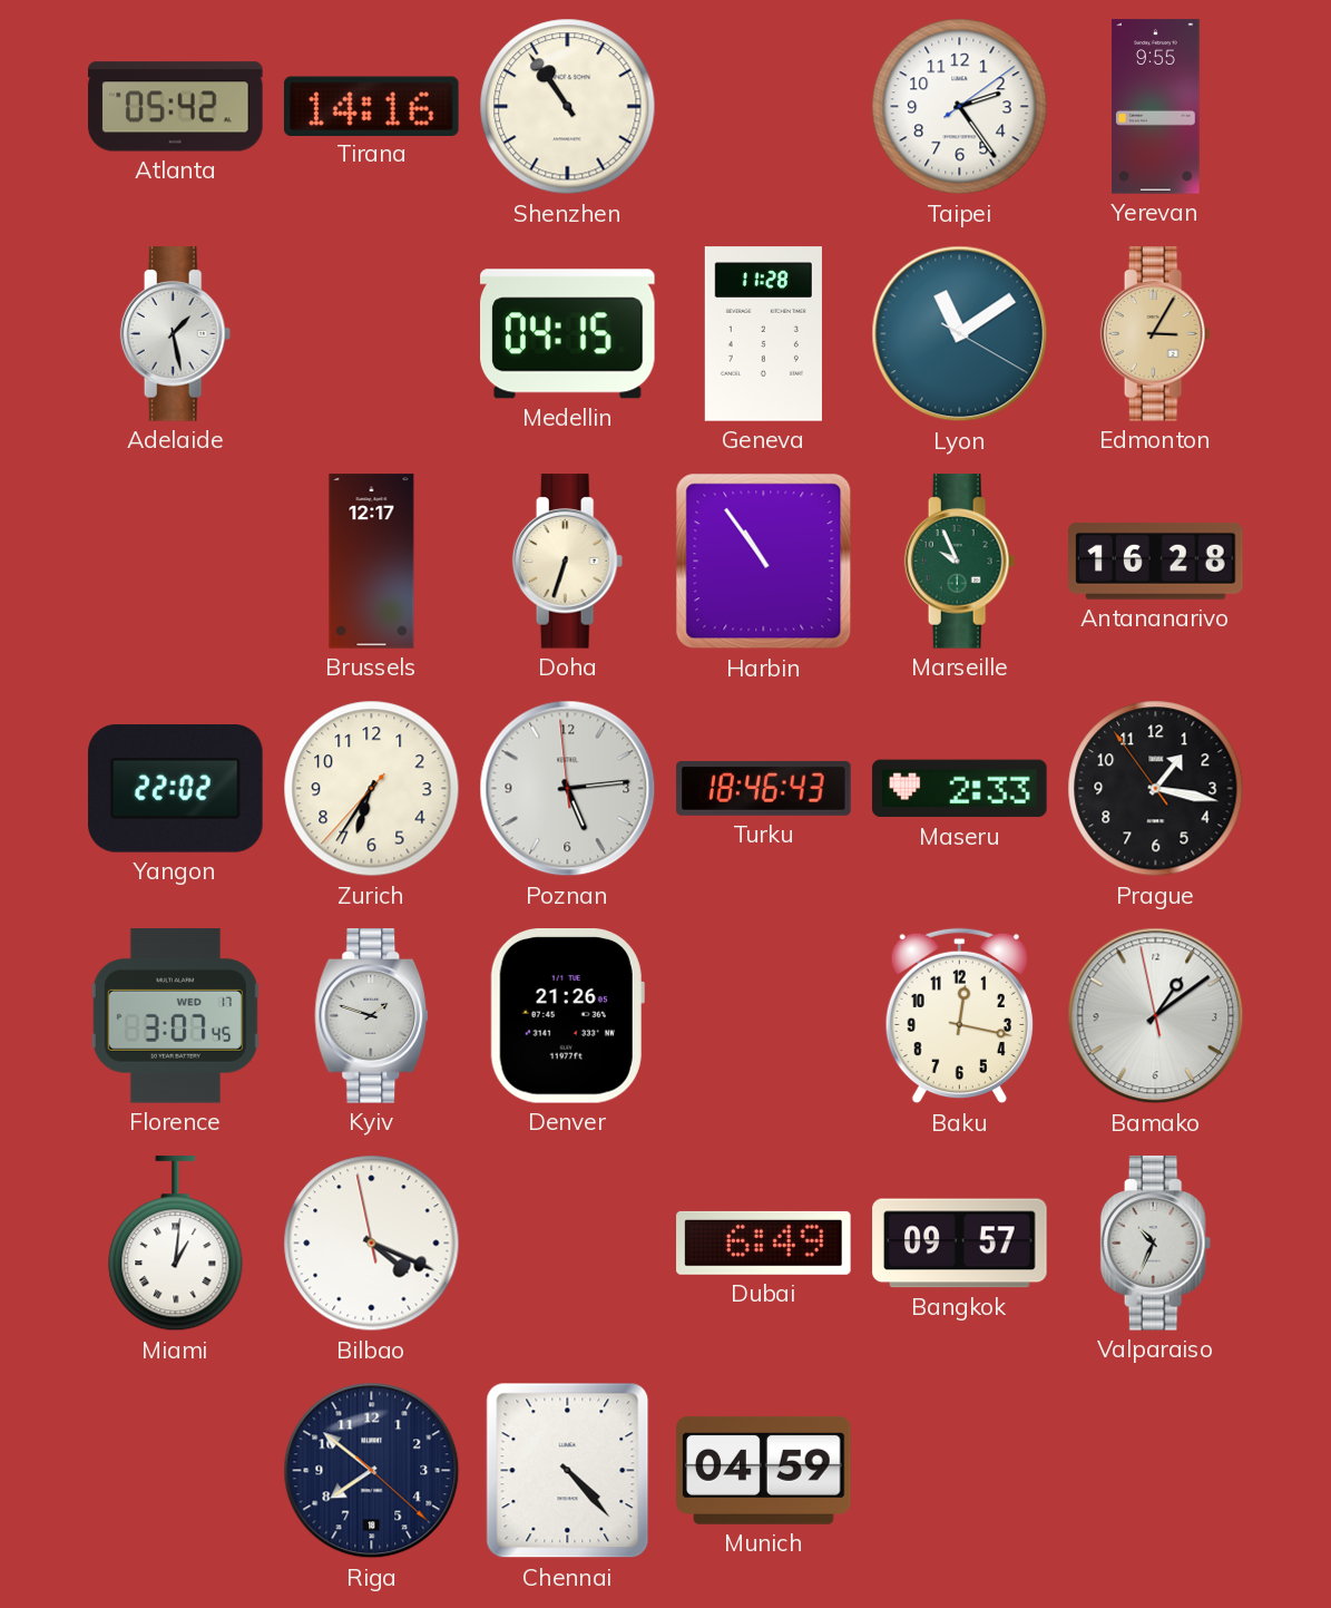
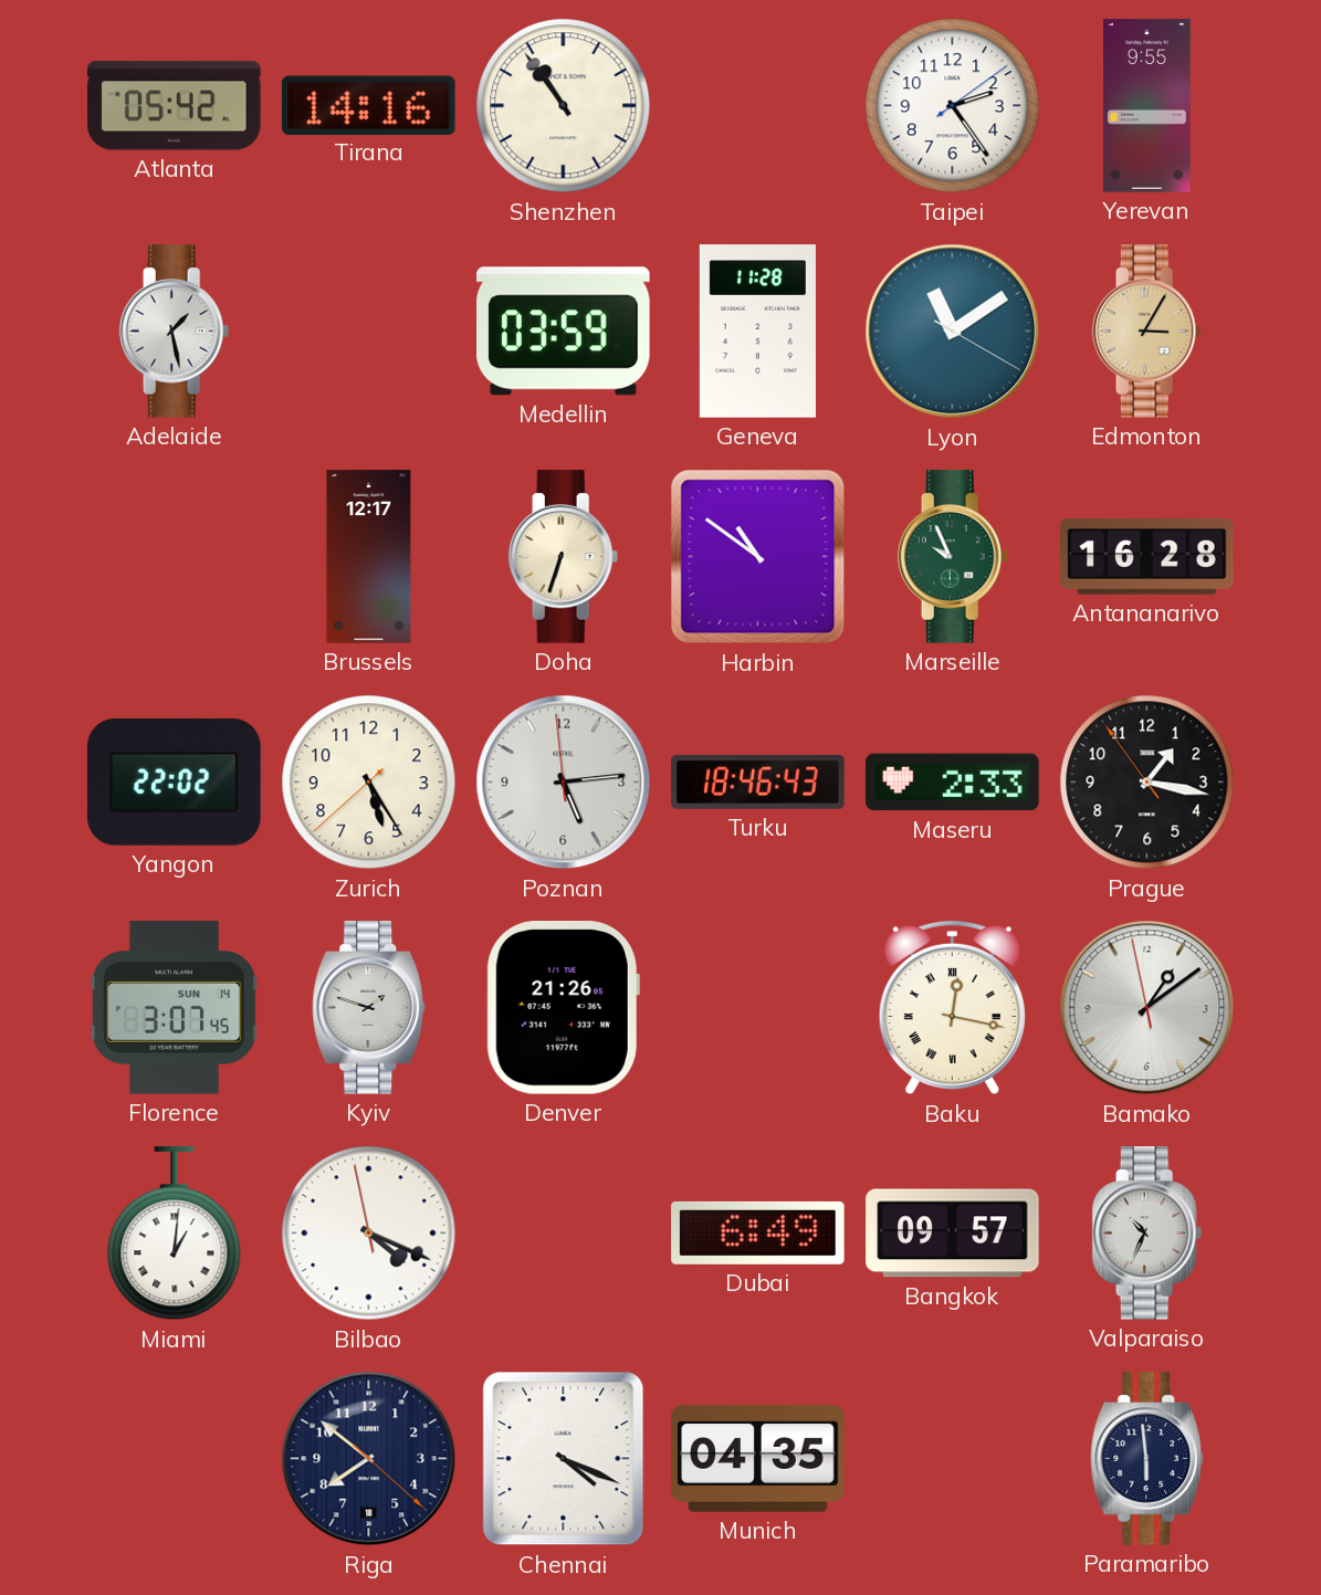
Medellin: 04:15 -> 03:59 (564, 332)
Harbin: 10:54 -> 10:51 (758, 557)
Zurich: 6:35 -> 5:24 (369, 783)
Florence date: WED 17 -> SUN 14 (174, 1008)
Baku numerals: Arabic -> Roman (952, 1008)
Chennai: 4:23 -> 4:19 (564, 1459)
Munich: 04:59 -> 04:35 (758, 1458)
Paramaribo: none -> 5:59 (1147, 1459)
